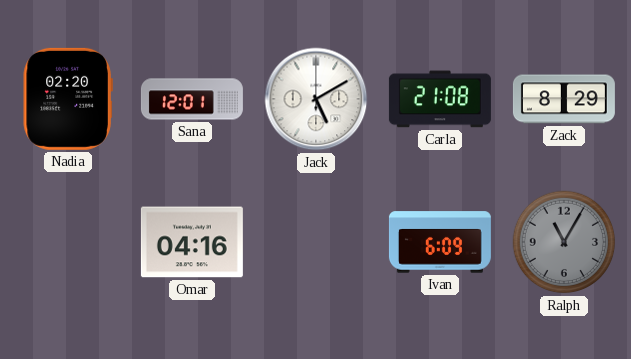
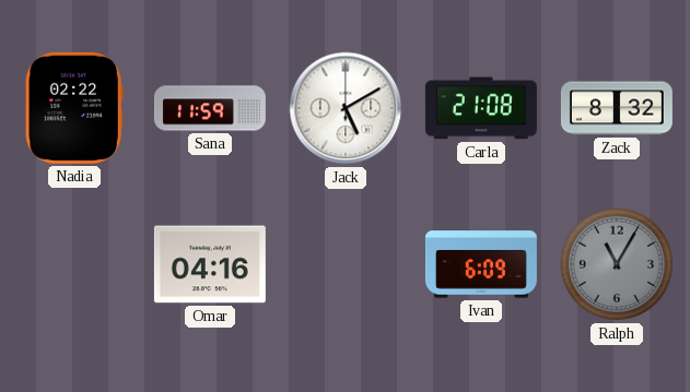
Nadia: 02:20 -> 02:22 (74, 108)
Sana: 12:01 -> 11:59 (210, 108)
Zack: 8:29 -> 8:32 (617, 108)
